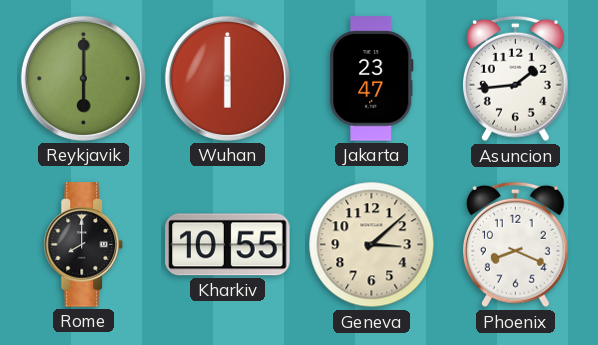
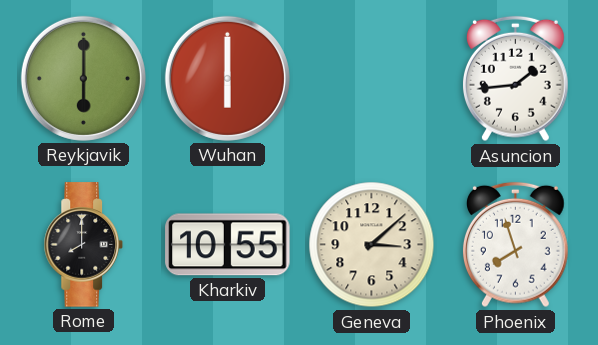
Jakarta: 23:47 -> none (372, 79)
Phoenix: 8:19 -> 7:57 (515, 245)
